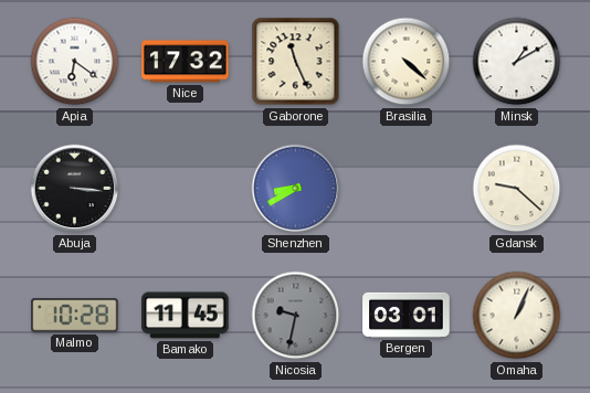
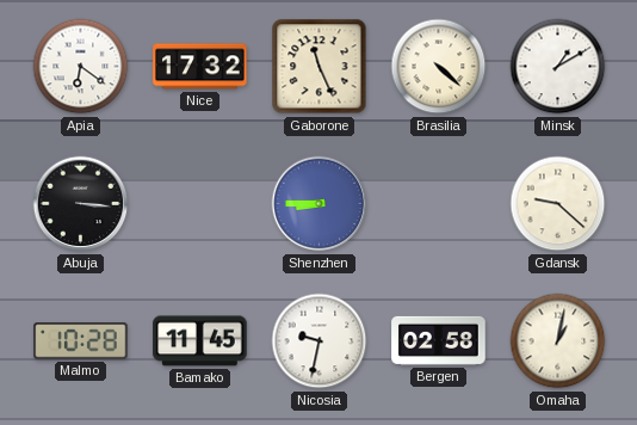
Shenzhen: 8:40 -> 8:45 (320, 204)
Nicosia dial: grey -> white (320, 341)
Bergen: 03:01 -> 02:58 (439, 340)
Omaha: 1:04 -> 1:02 (558, 341)
